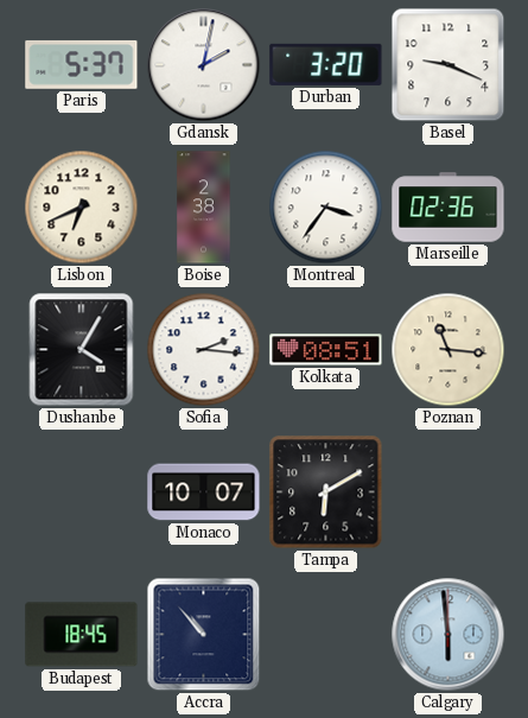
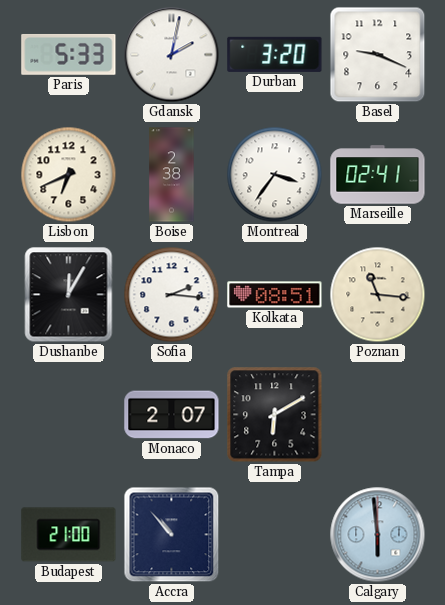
Paris: 5:37 -> 5:33 (69, 54)
Marseille: 02:36 -> 02:41 (378, 175)
Dushanbe: 4:05 -> 12:05 (69, 295)
Monaco: 10:07 -> 2:07 (172, 415)
Budapest: 18:45 -> 21:00 (69, 535)
